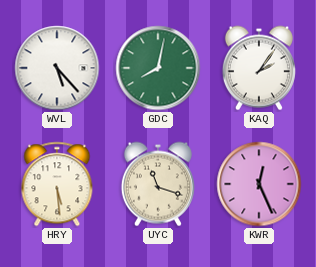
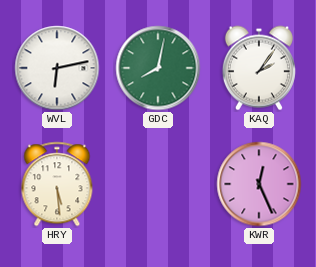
WVL: 5:23 -> 6:13 (57, 68)
UYC: 11:18 -> none (158, 184)
